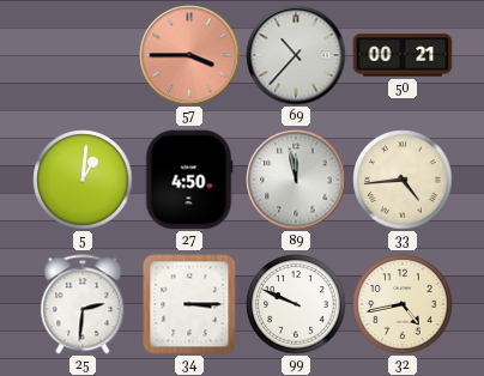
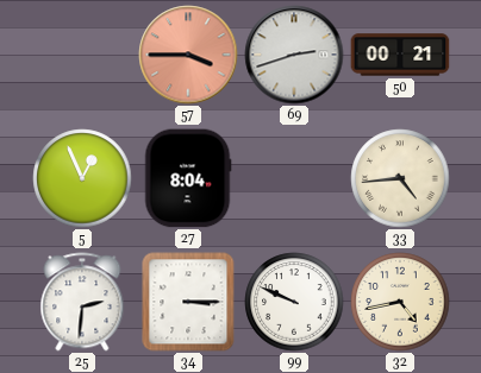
69: 10:37 -> 2:42 (294, 55)
5: 1:01 -> 12:56 (82, 178)
27: 4:50 -> 8:04 (188, 178)
89: 11:58 -> none (296, 180)
